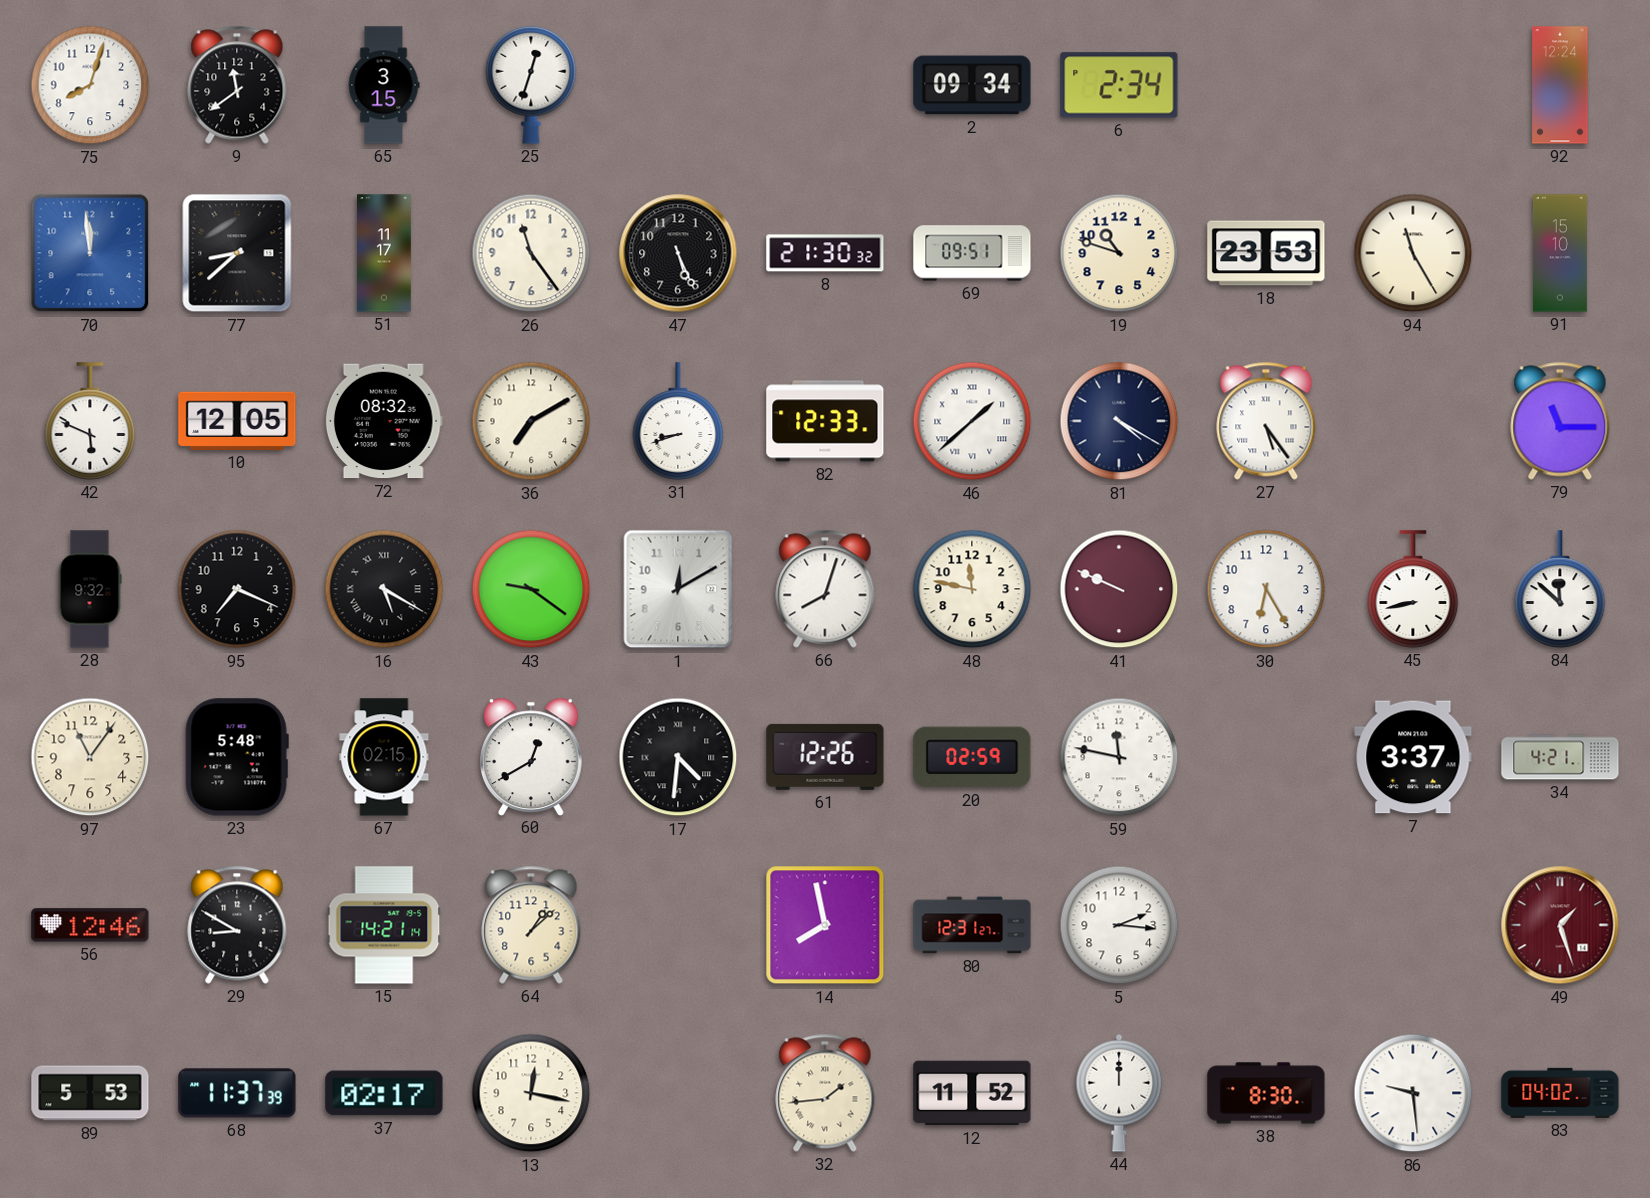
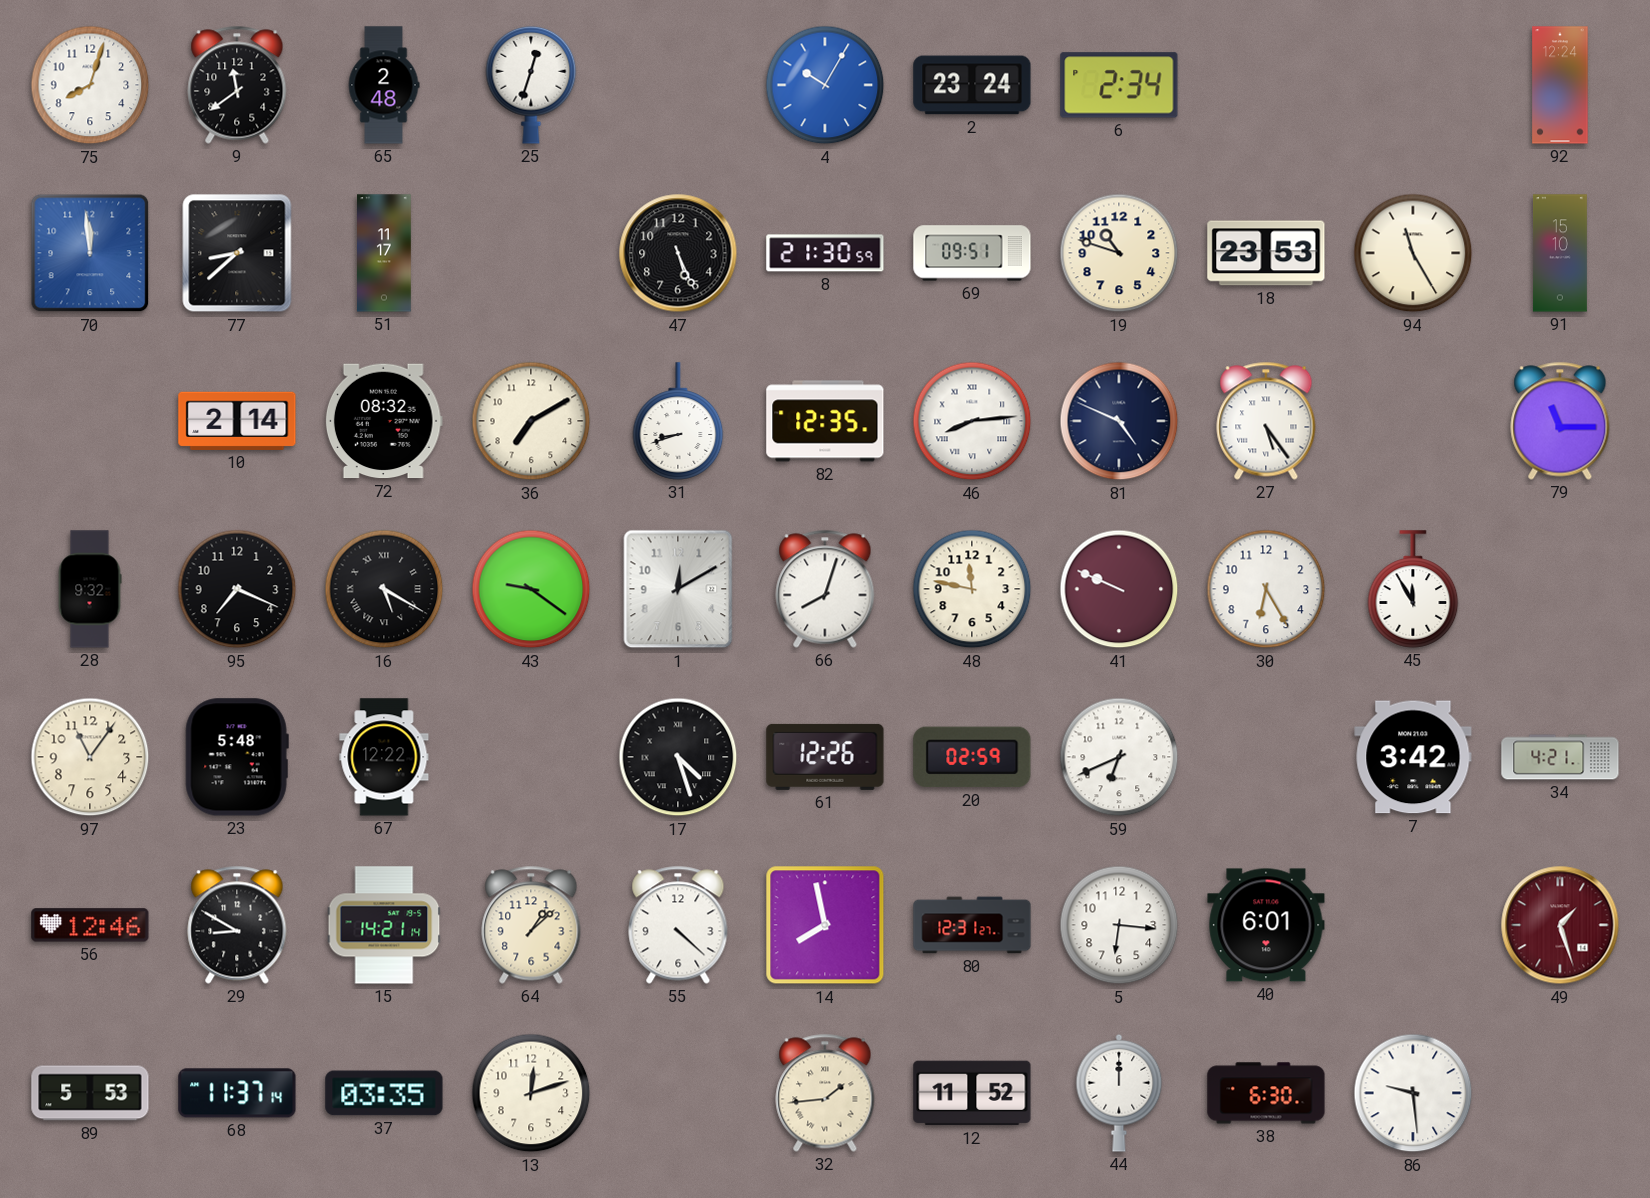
65: 3:15 -> 2:48 (384, 85)
4: none -> 10:05 (825, 85)
2: 09:34 -> 23:24 (972, 85)
26: 11:24 -> none (531, 253)
8: 21:30:32 -> 21:30:59 (825, 253)
42: 5:49 -> none (90, 421)
10: 12:05 -> 2:14 (237, 421)
82: 12:33 -> 12:35 (825, 421)
46: 1:38 -> 8:14 (972, 421)
81: 4:20 -> 4:49 (1119, 421)
45: 8:43 -> 11:55 (1413, 589)
84: 11:52 -> none (1560, 589)
67: 02:15 -> 12:22 (384, 757)
60: 12:40 -> none (532, 756)
17: 4:31 -> 4:27 (678, 757)
59: 11:47 -> 6:41 (1119, 757)
7: 3:37 -> 3:42 (1413, 757)
55: none -> 4:22 (678, 925)
5: 2:16 -> 6:16 (1119, 925)
40: none -> 6:01 (1266, 925)
68: 11:37:39 -> 11:37:14 (237, 1093)
37: 02:17 -> 03:35 (384, 1093)
13: 12:17 -> 12:12 (531, 1093)
38: 8:30 -> 6:30 (1266, 1093)
83: 04:02 -> none (1560, 1093)
